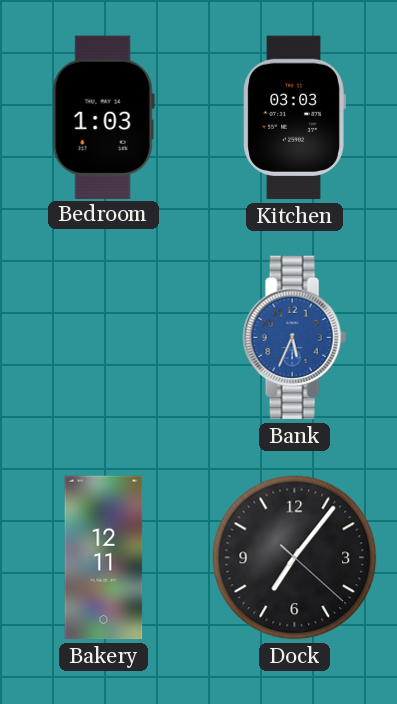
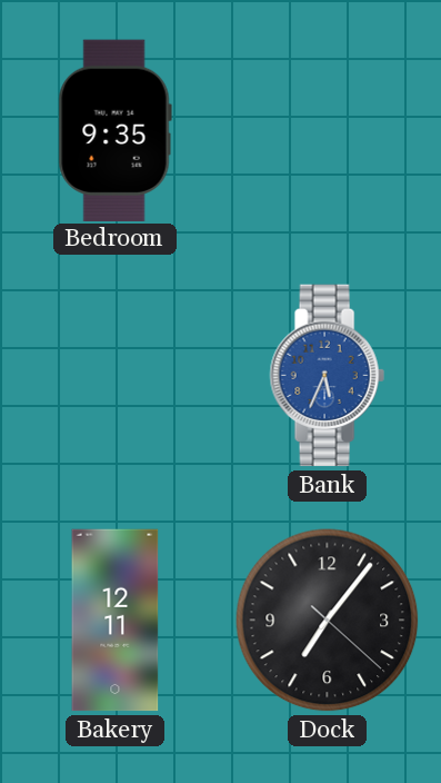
Bedroom: 1:03 -> 9:35 (114, 130)
Kitchen: 03:03 -> none (294, 118)
